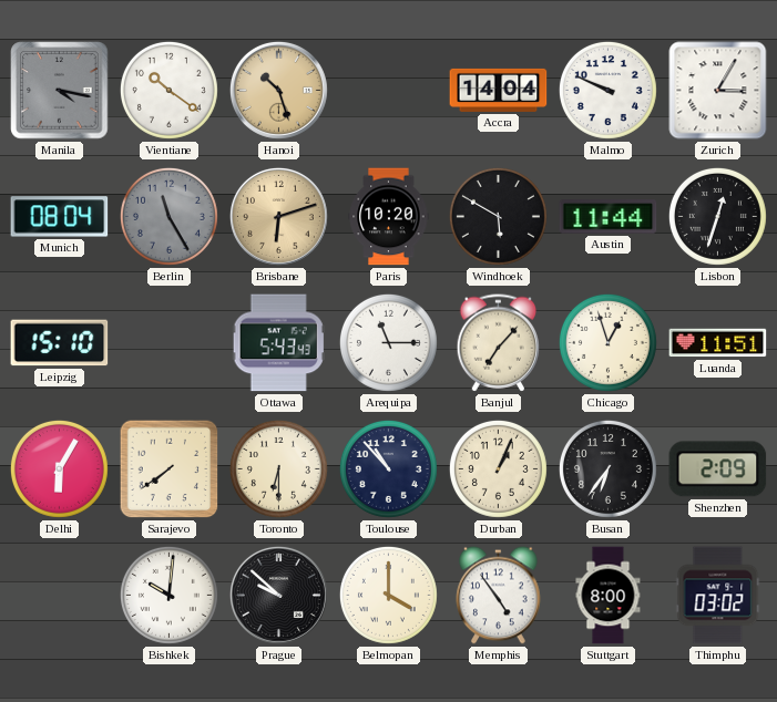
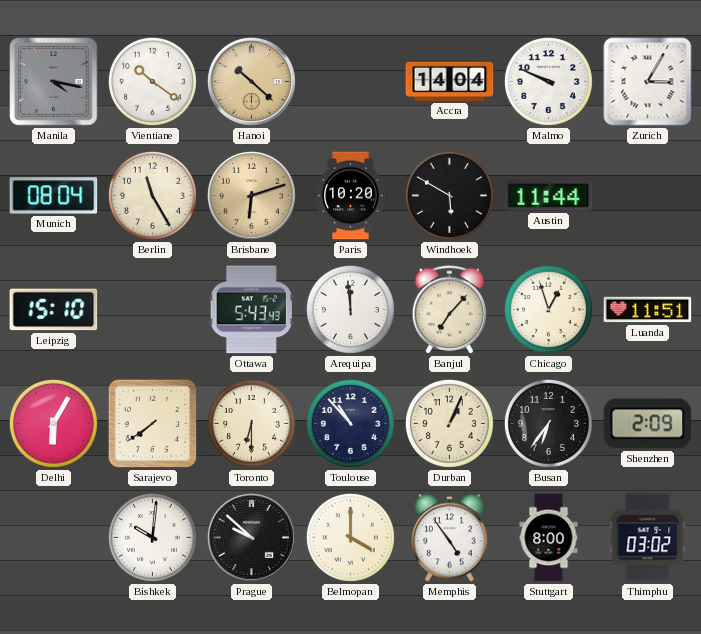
Hanoi: 10:27 -> 10:22 (251, 81)
Berlin dial: grey -> cream (152, 195)
Lisbon: 12:33 -> none (717, 216)
Arequipa: 11:15 -> 11:59 (350, 309)
